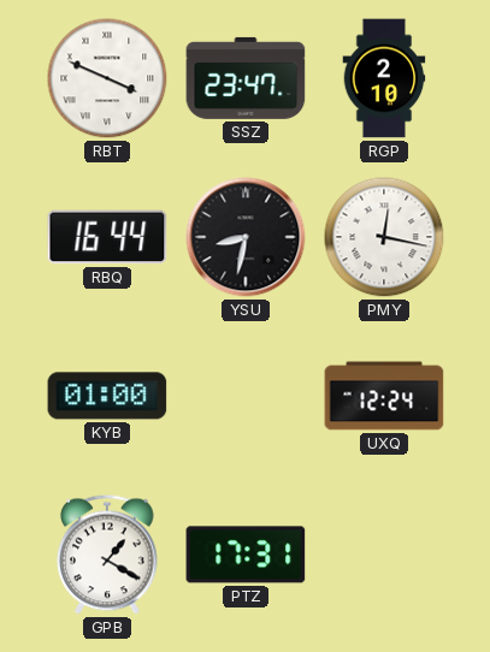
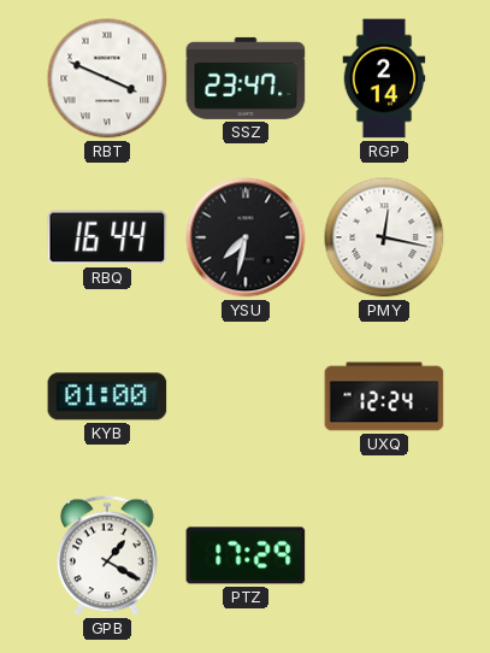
RGP: 2:10 -> 2:14 (384, 78)
YSU: 8:32 -> 7:32 (246, 237)
PTZ: 17:31 -> 17:29 (246, 555)
